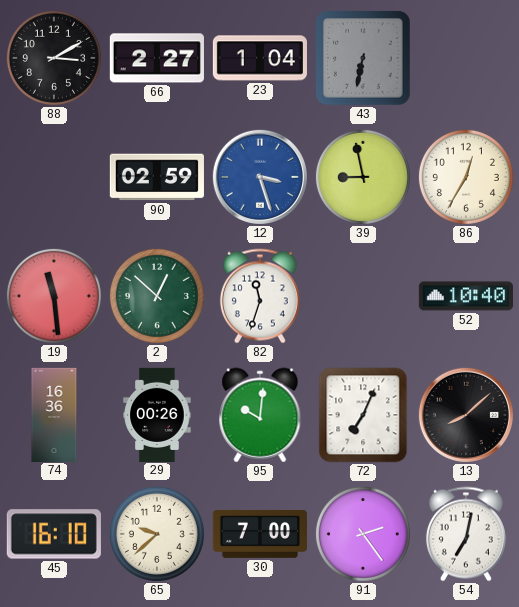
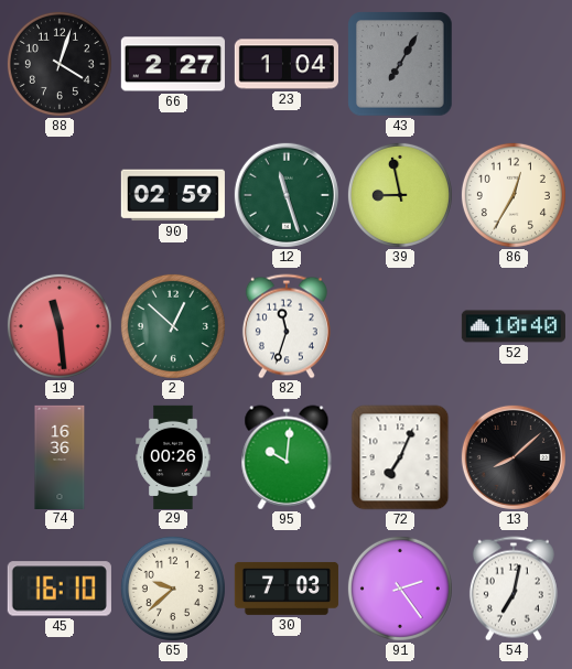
88: 3:10 -> 4:03 (60, 64)
43: 6:32 -> 7:05 (400, 64)
12: 3:27 -> 11:27 (287, 195)
12 dial: blue -> green (287, 195)
30: 7:00 -> 7:03 (287, 589)
